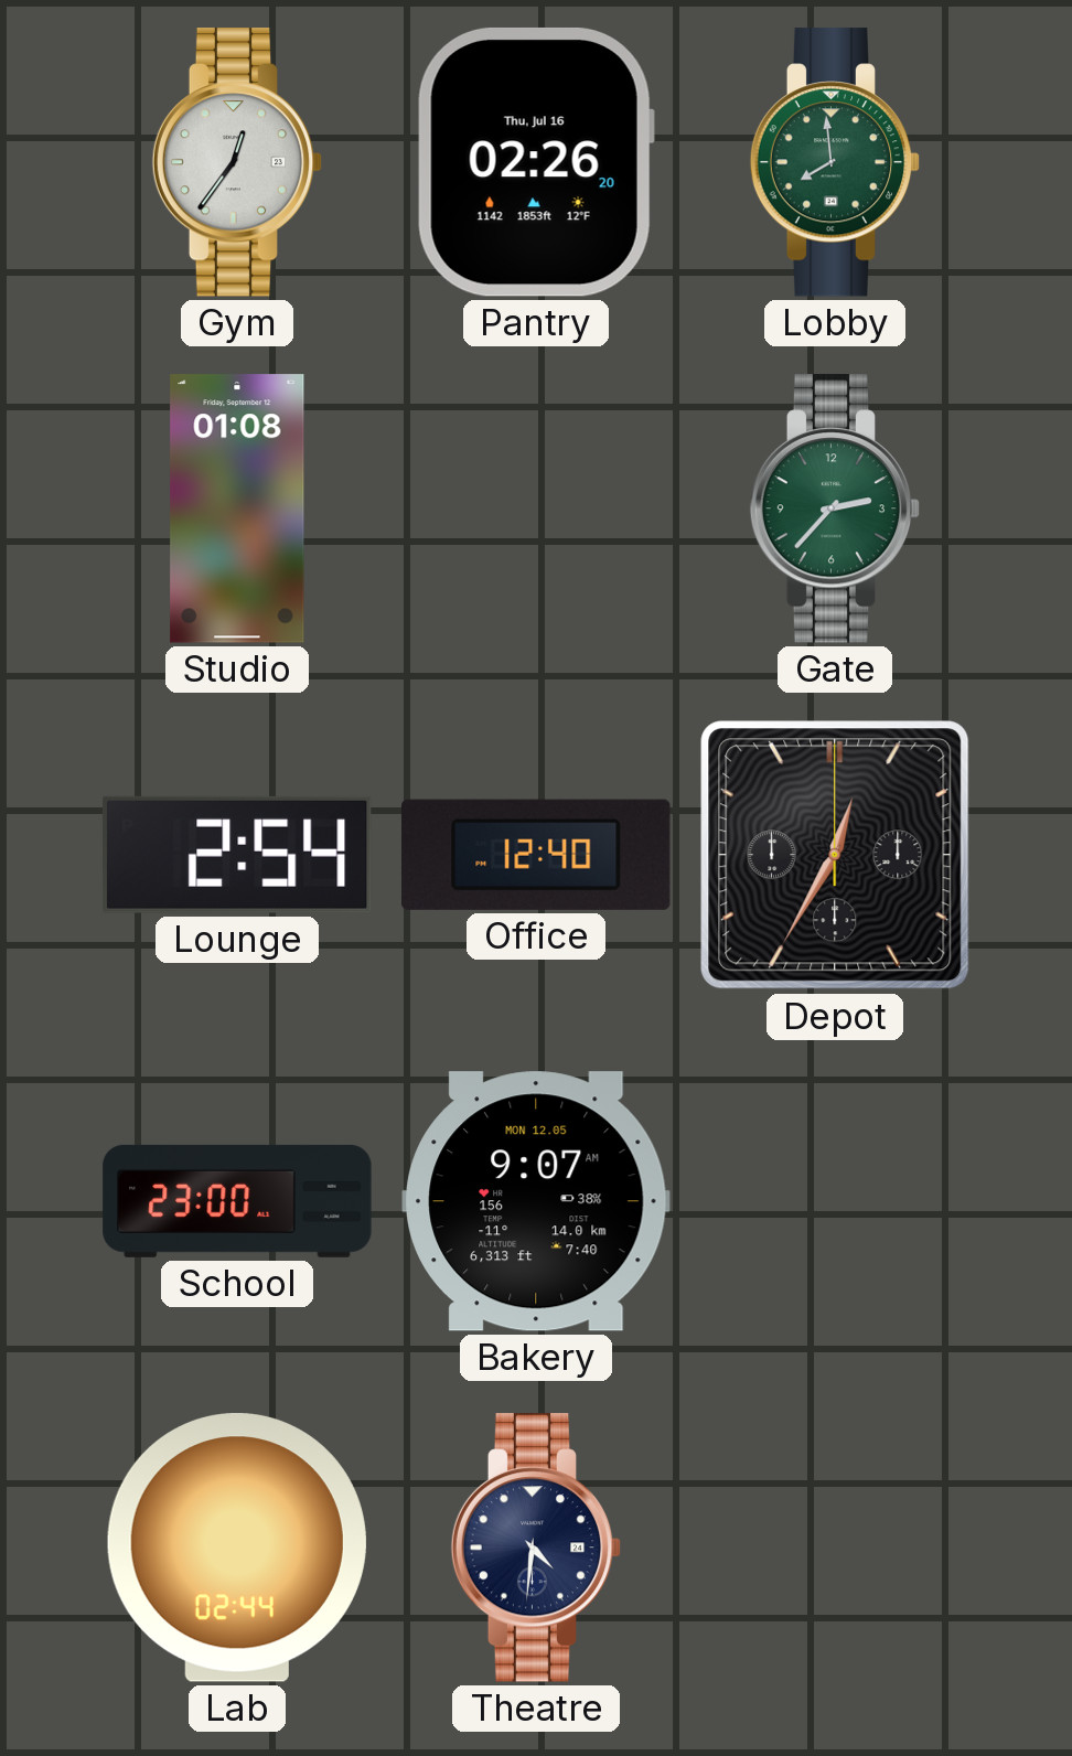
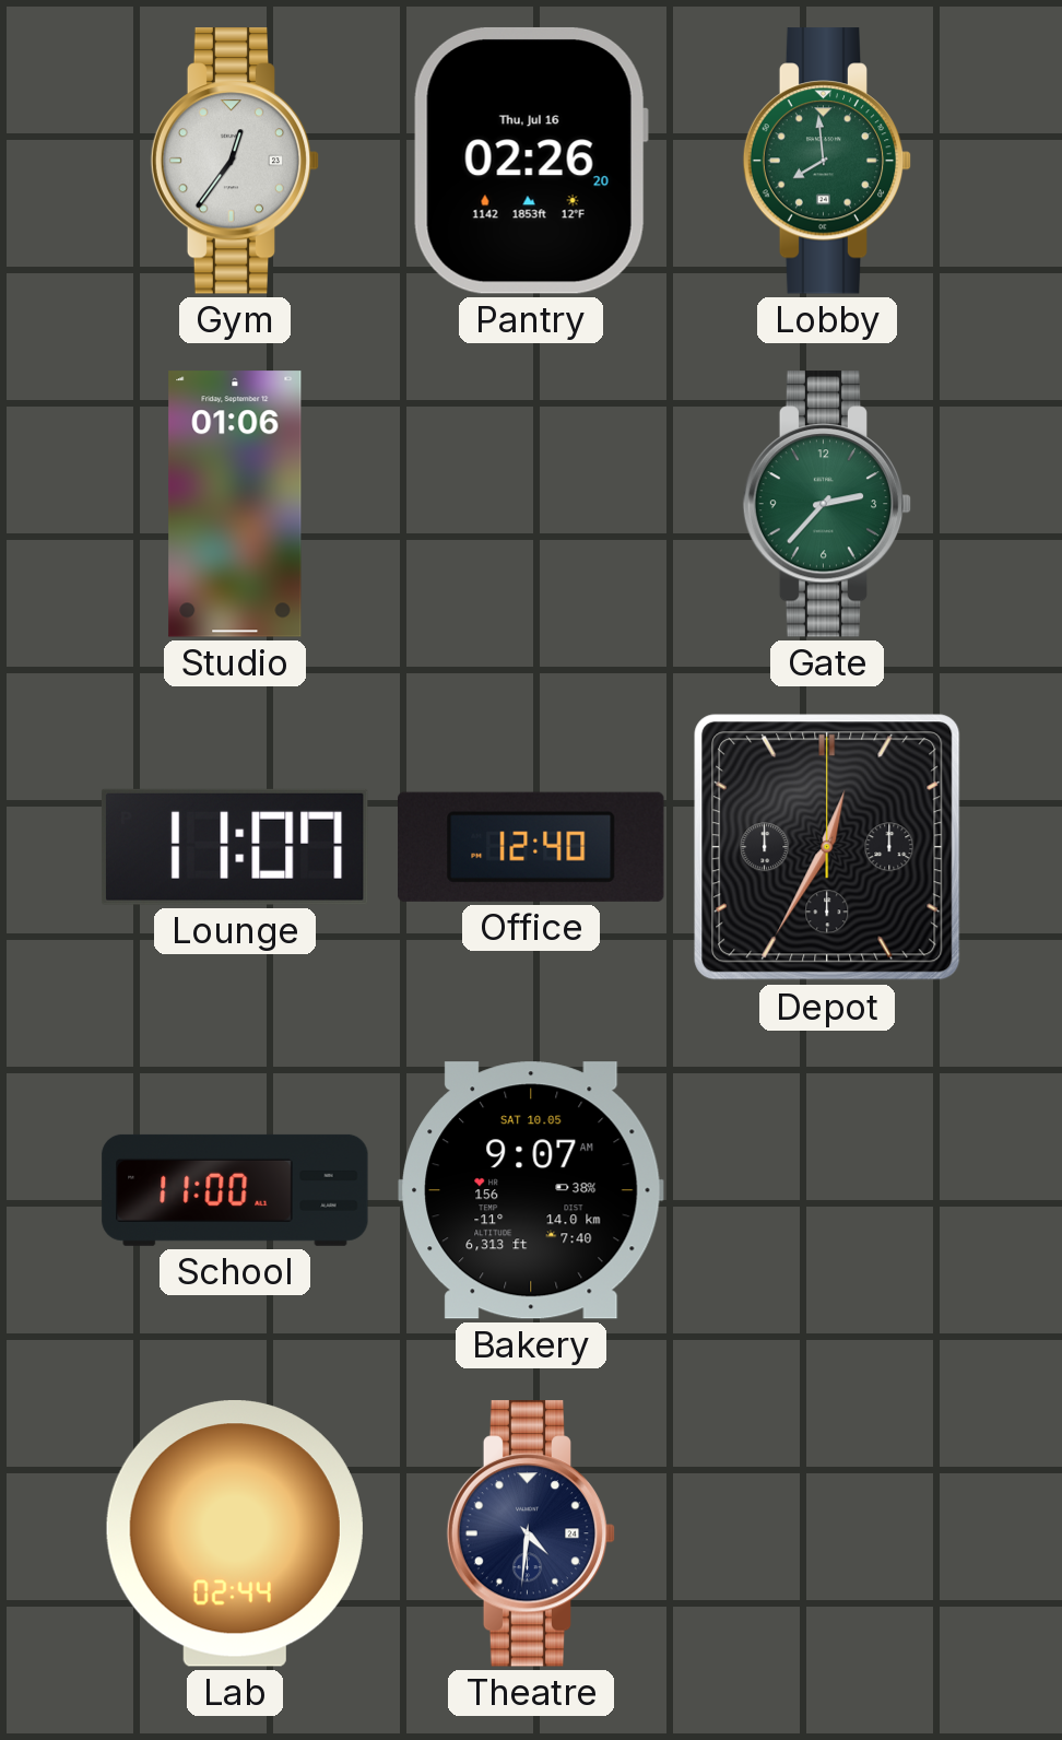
Studio: 01:08 -> 01:06 (235, 504)
Lounge: 2:54 -> 11:07 (235, 847)
School: 23:00 -> 11:00 (235, 1190)
Bakery date: MON 12.05 -> SAT 10.05 (531, 1190)
